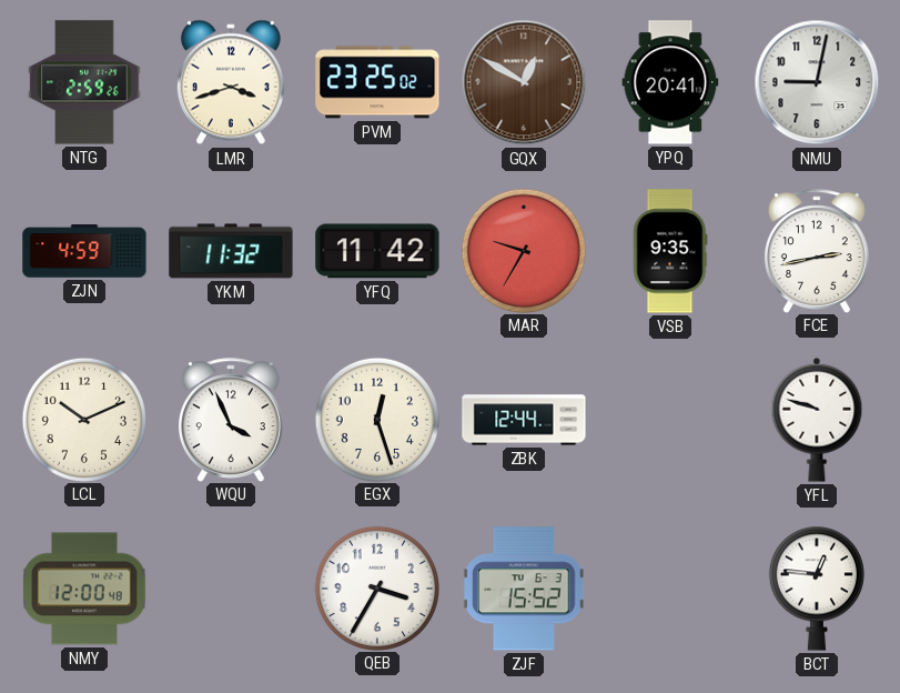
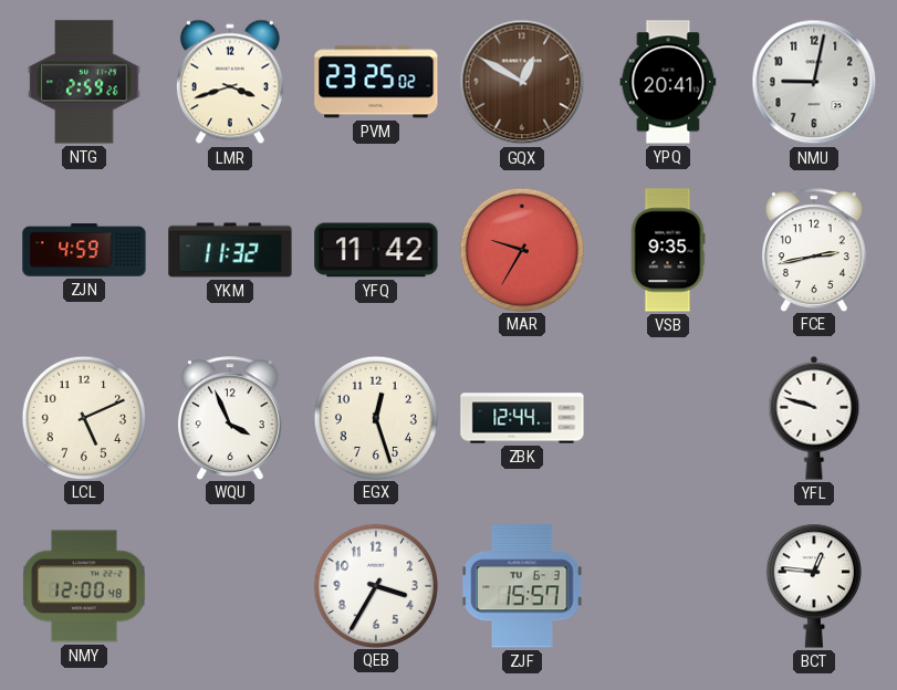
LCL: 10:11 -> 5:11 (83, 417)
ZJF: 15:52 -> 15:57 (522, 586)
